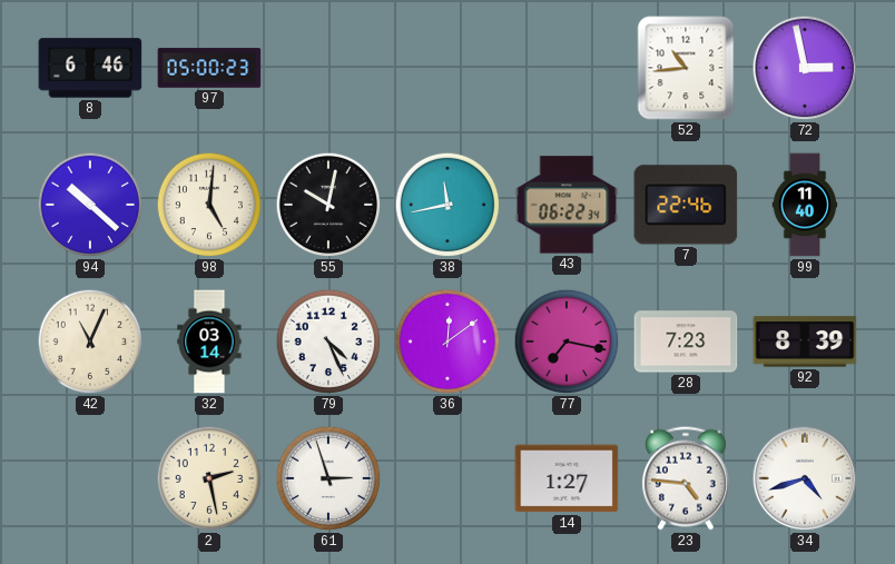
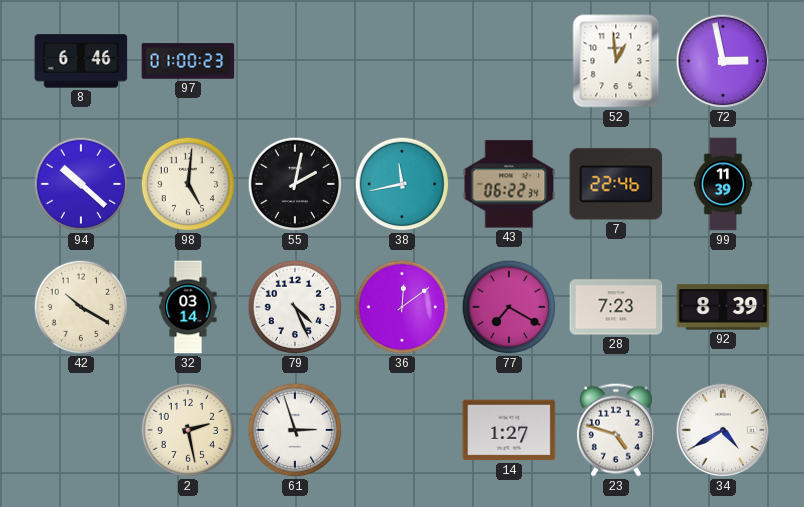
97: 05:00 -> 01:00 (188, 61)
52: 10:44 -> 12:59 (616, 61)
55: 10:02 -> 2:02 (295, 184)
99: 11:40 -> 11:39 (723, 184)
42: 11:04 -> 10:20 (81, 307)
77: 7:17 -> 7:20 (509, 307)
23: 4:46 -> 4:48 (616, 430)
34: 4:42 -> 4:40 (723, 430)
